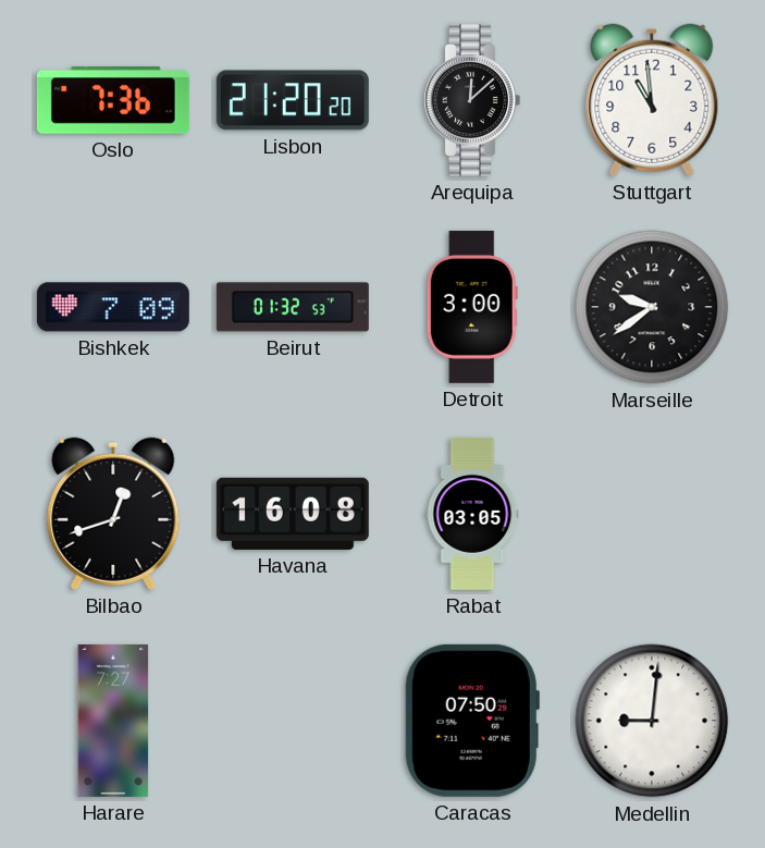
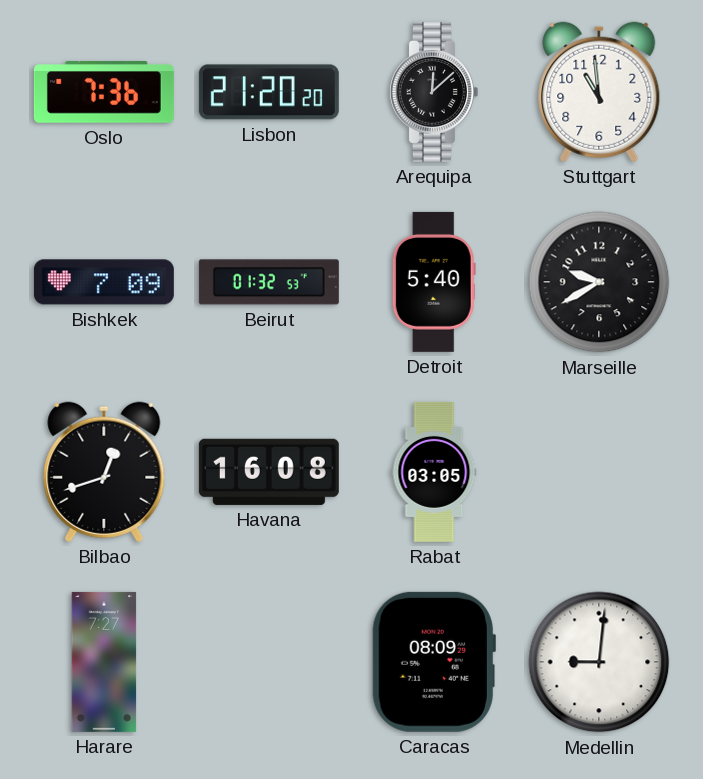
Detroit: 3:00 -> 5:40 (434, 282)
Marseille: 9:39 -> 9:40 (599, 282)
Caracas: 07:50 -> 08:09 (434, 662)
